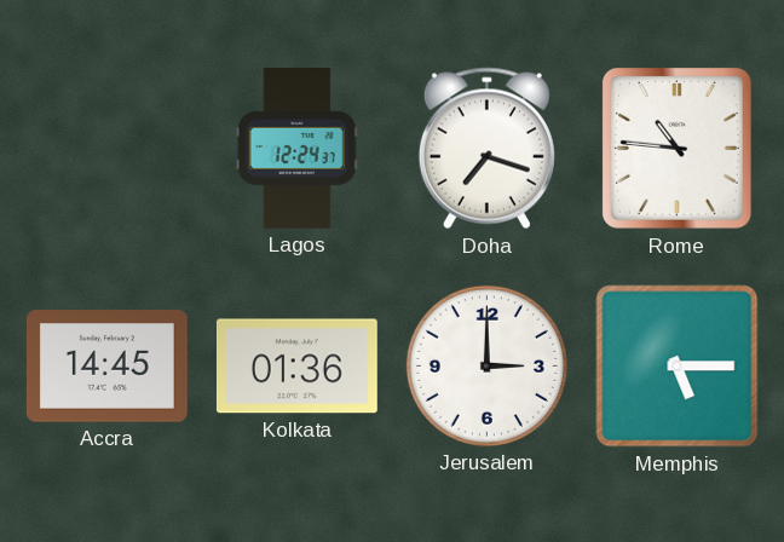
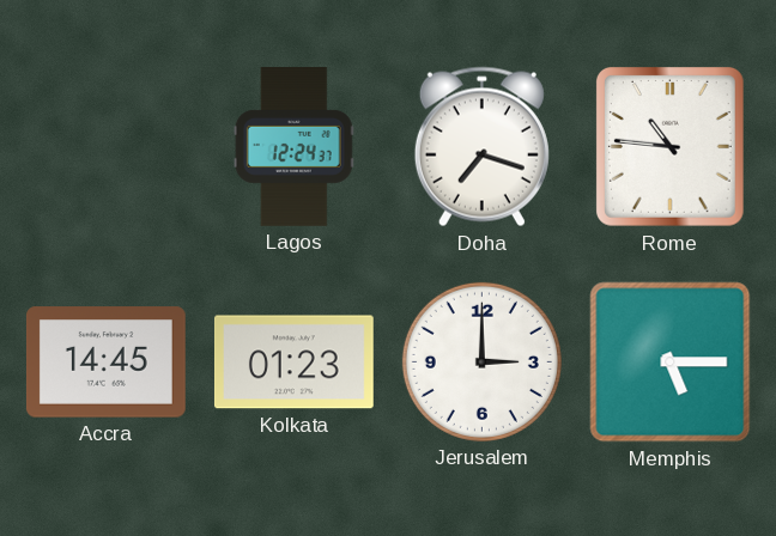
Kolkata: 01:36 -> 01:23 (293, 363)
